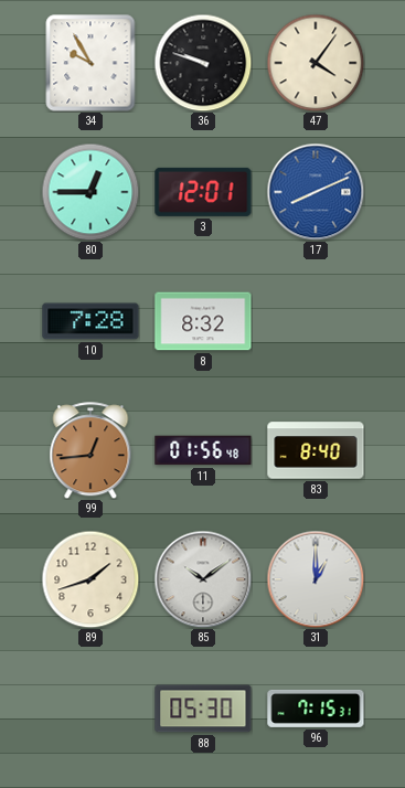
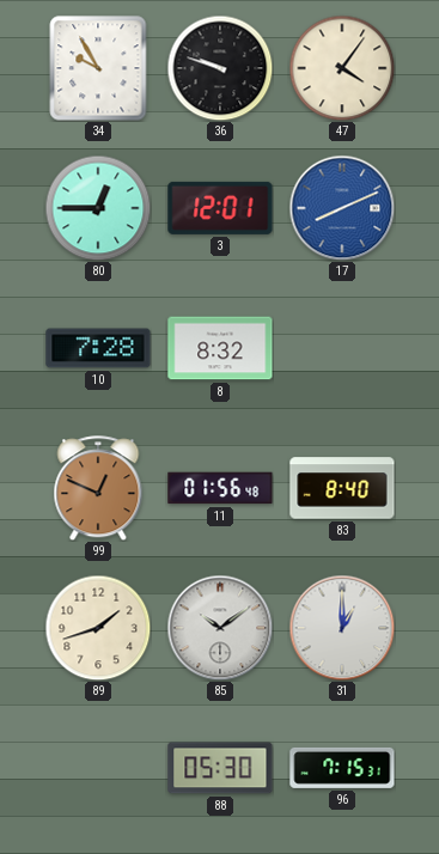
99: 12:44 -> 12:49 (98, 488)
